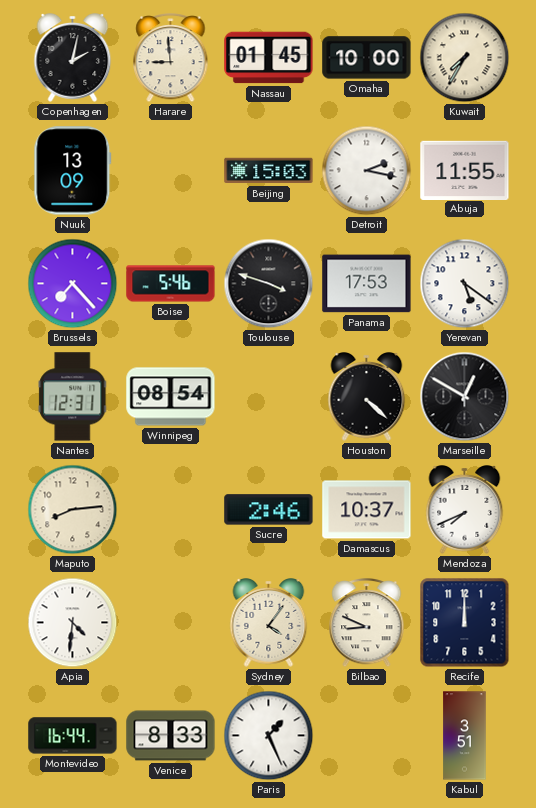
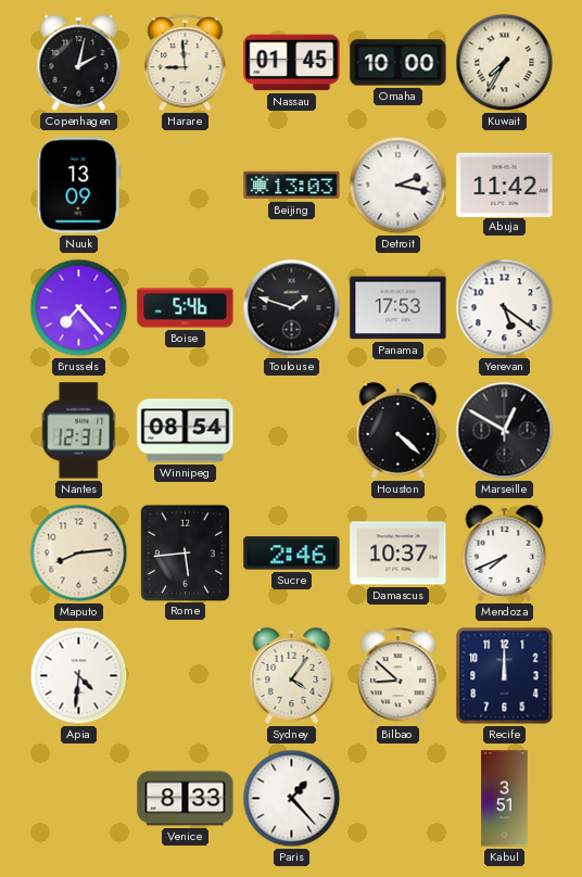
Beijing: 15:03 -> 13:03 (292, 186)
Abuja: 11:55 -> 11:42 (505, 185)
Toulouse: 3:48 -> 1:48 (292, 308)
Rome: none -> 5:44 (185, 552)
Bilbao: 8:49 -> 8:52 (398, 677)
Montevideo: 16:44 -> none (73, 736)
Paris: 1:26 -> 1:23 (292, 799)
